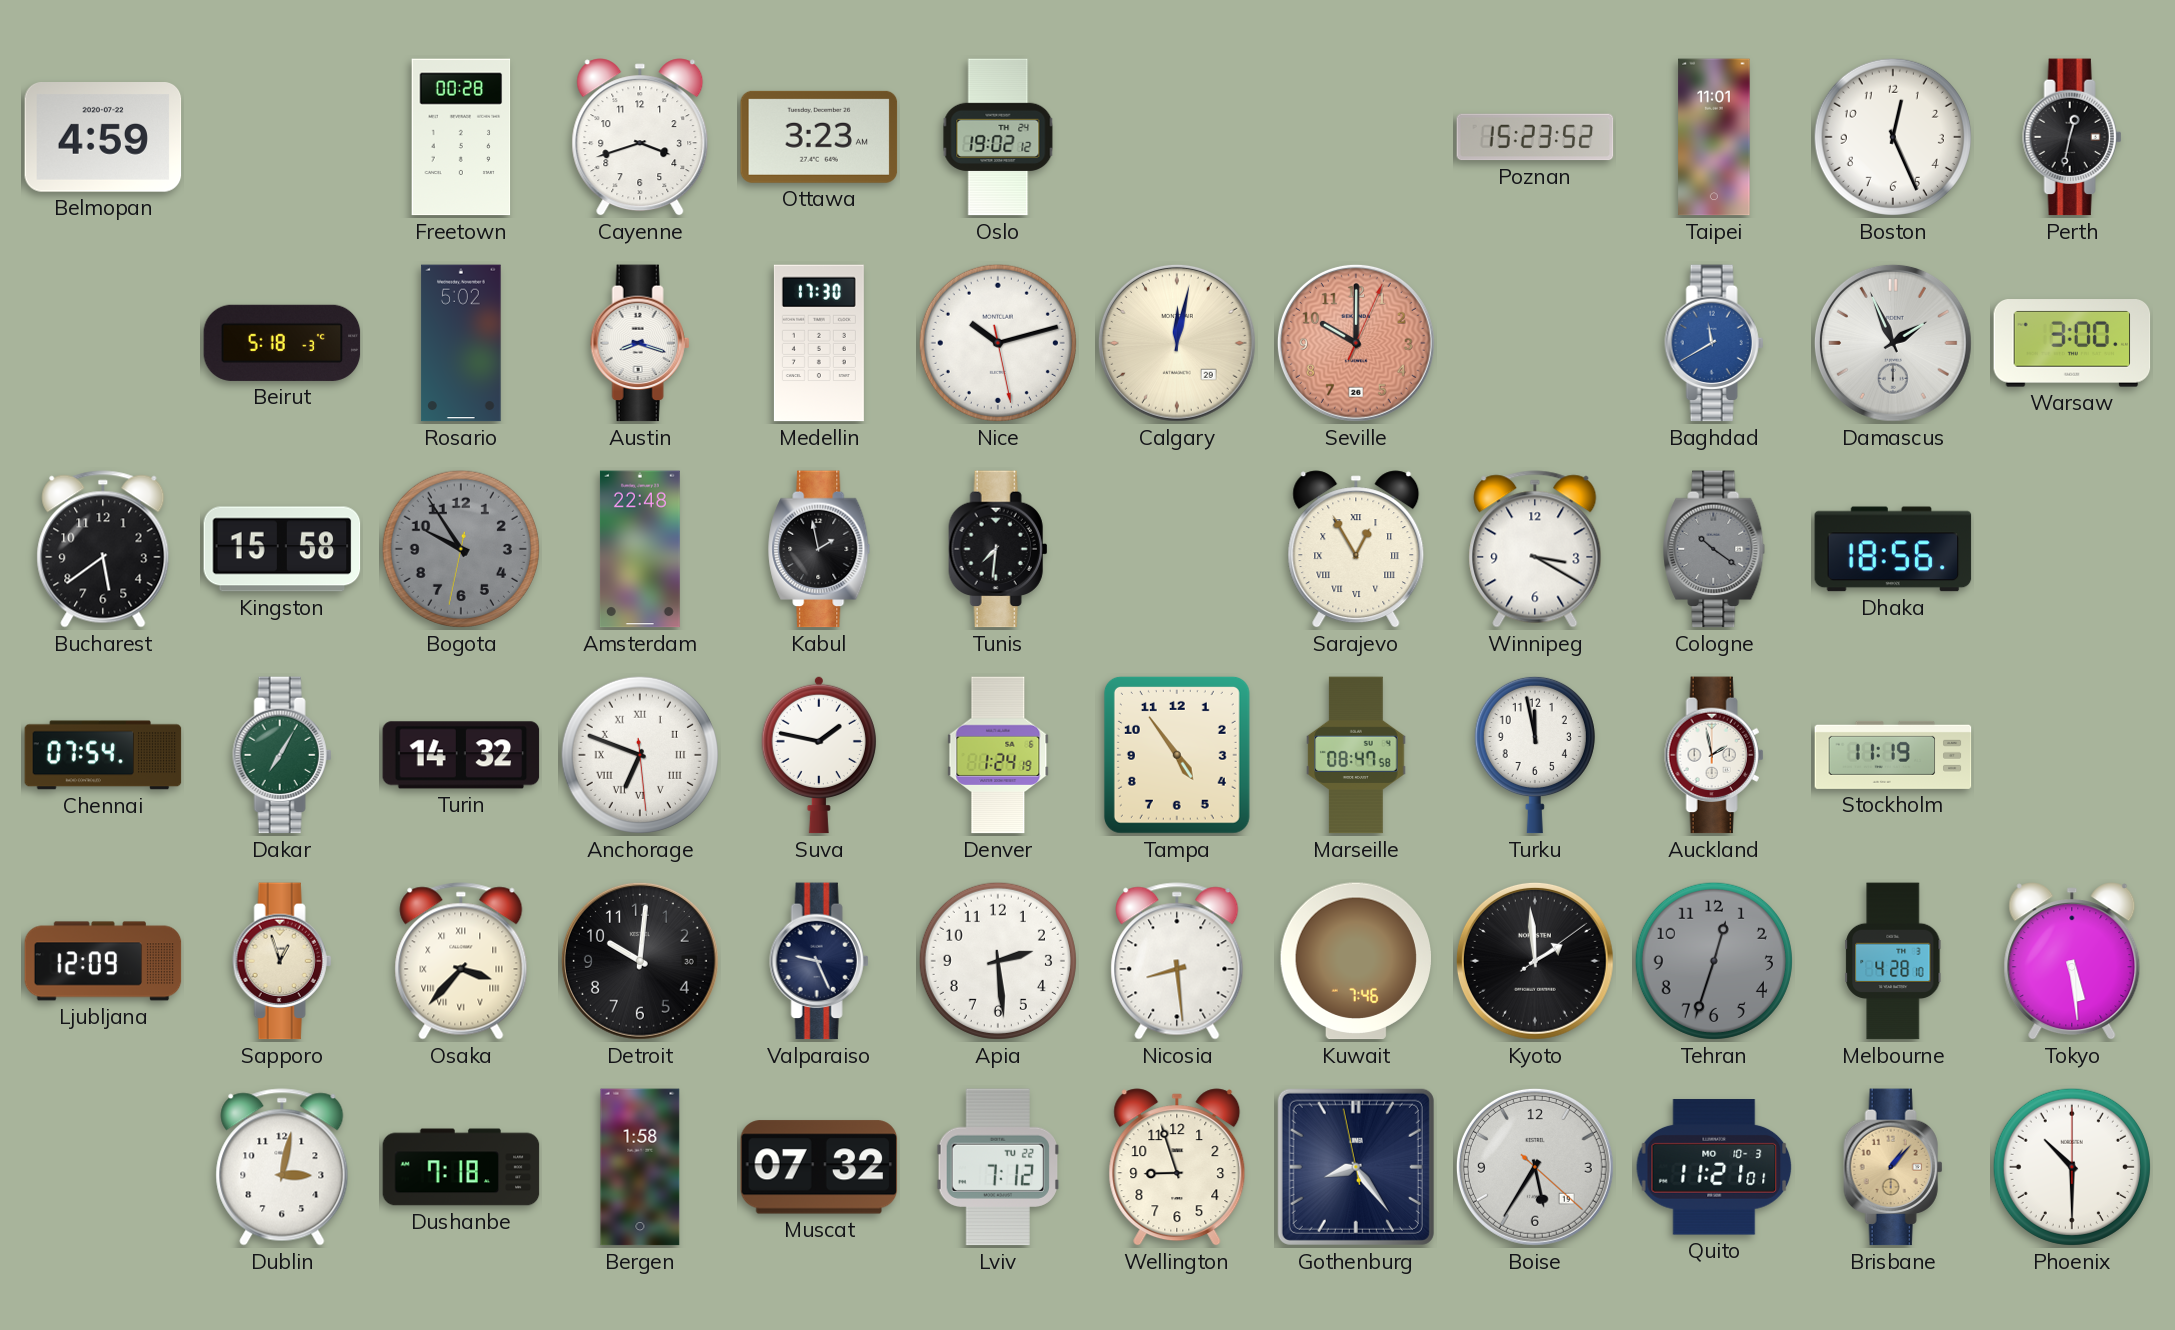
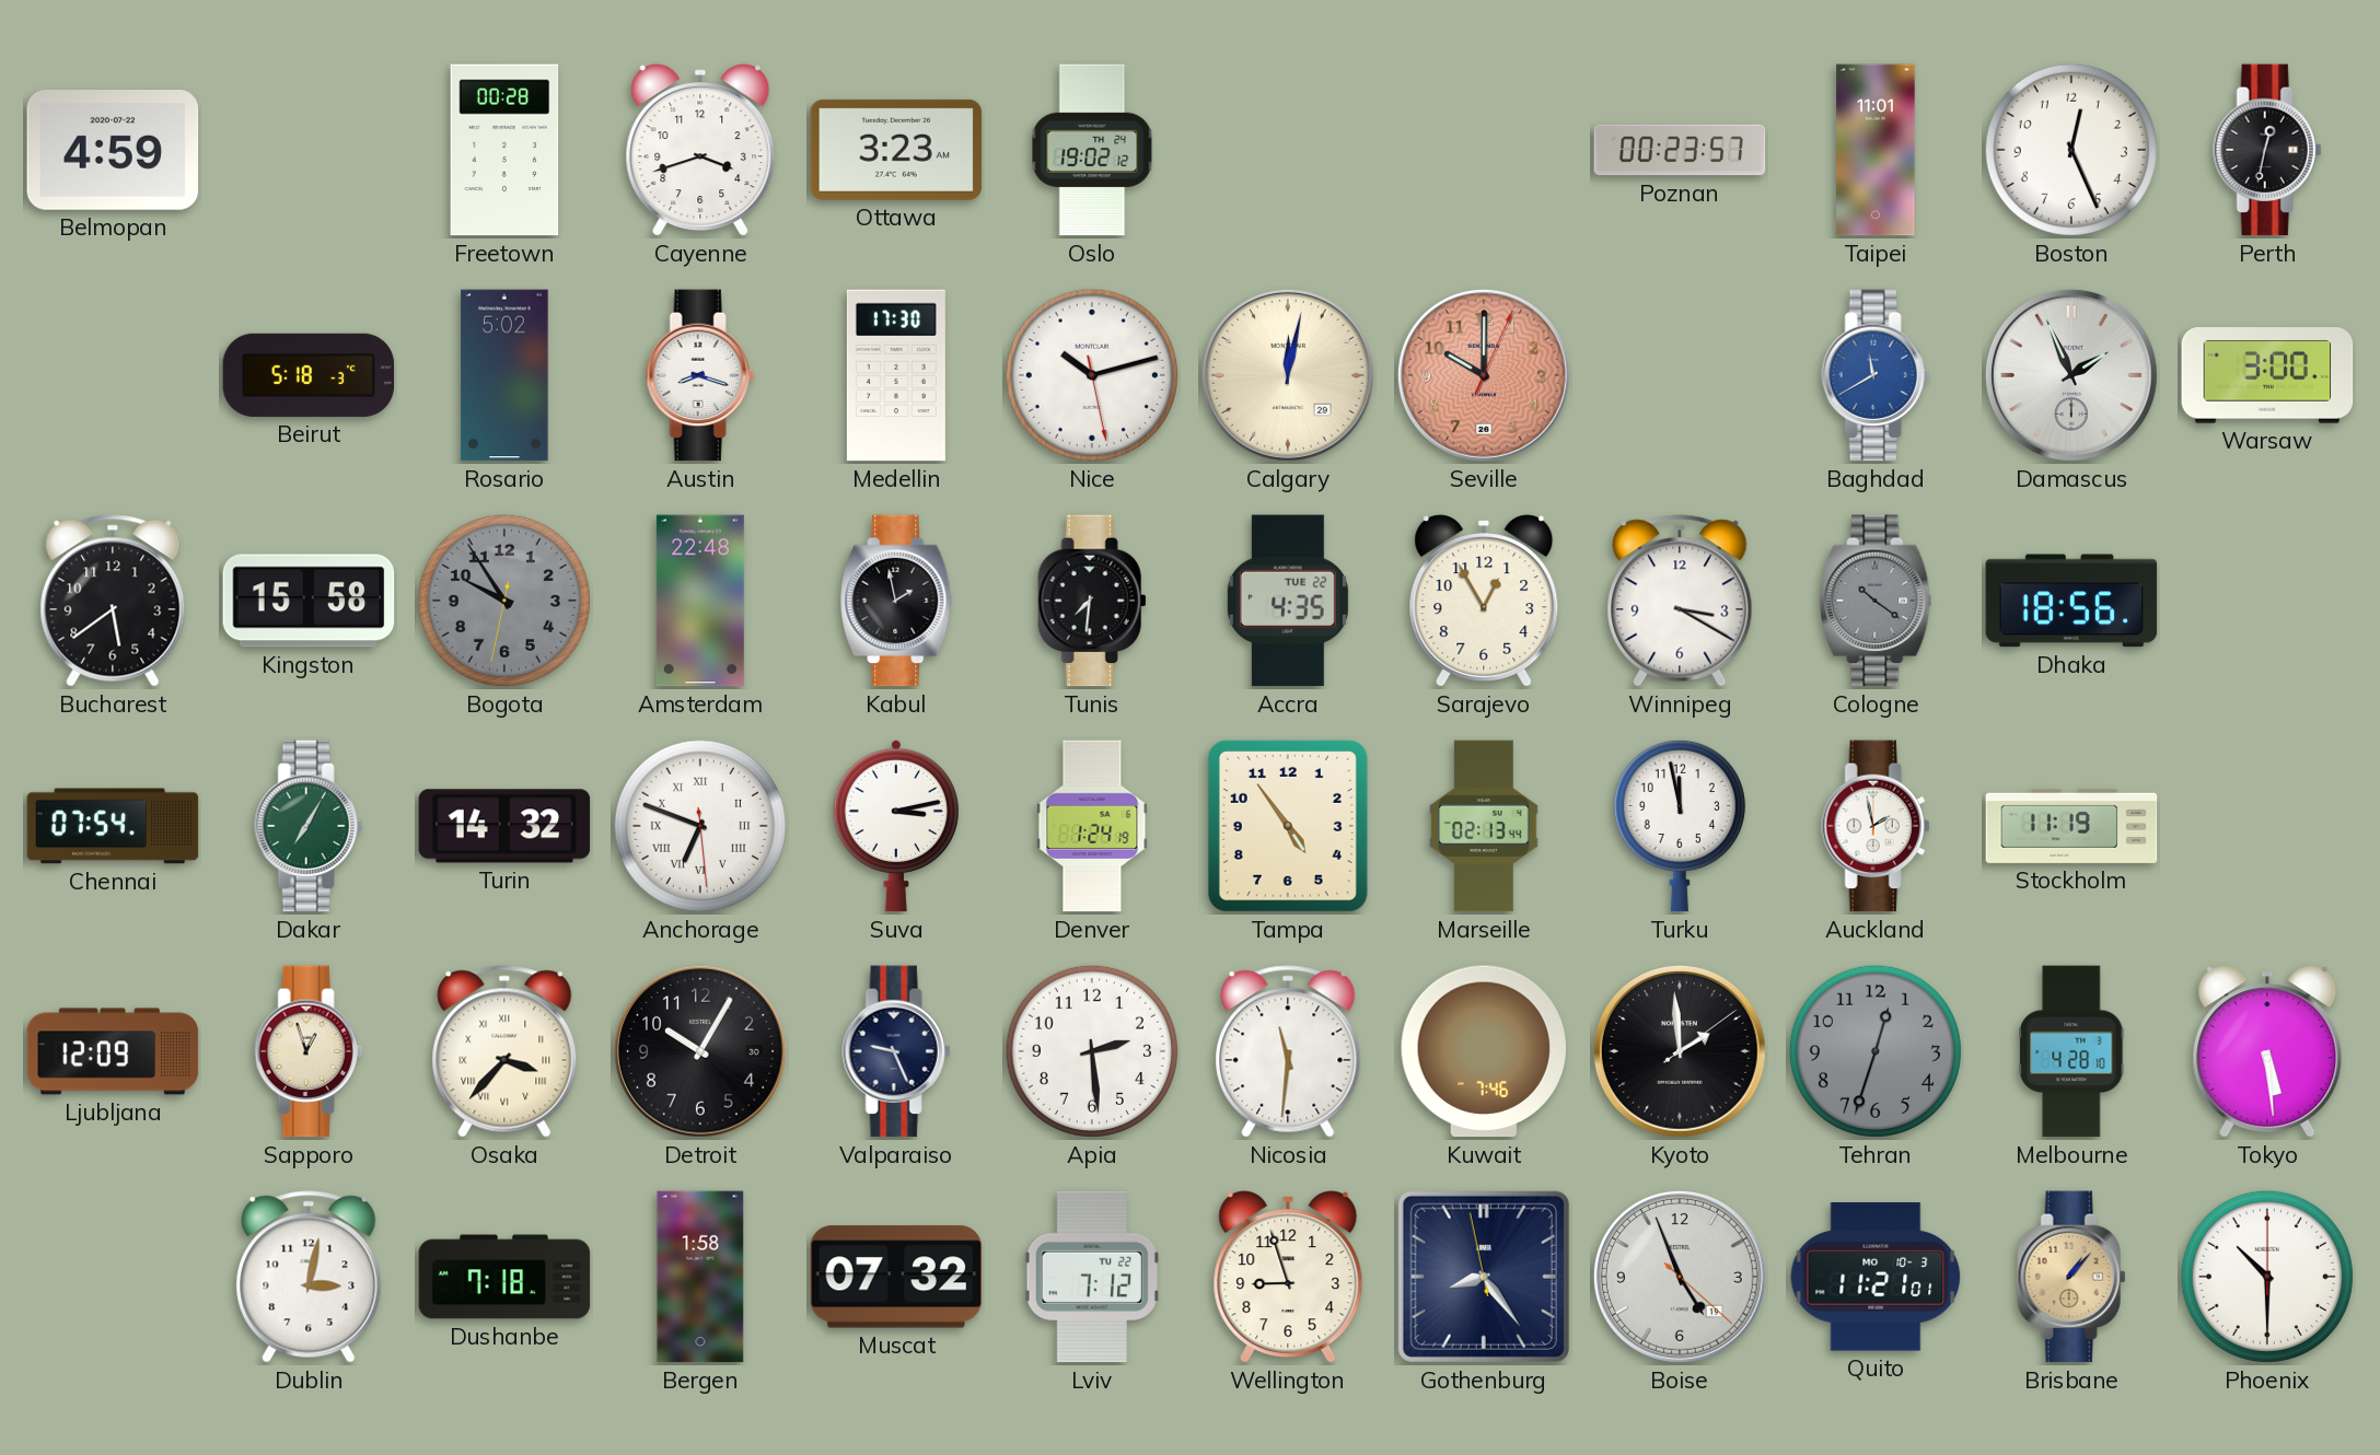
Poznan: 15:23 -> 00:23 (1680, 150)
Accra: none -> 4:35 (1288, 601)
Sarajevo numerals: Roman -> Arabic (1484, 601)
Suva: 1:47 -> 3:13 (896, 826)
Marseille: 08:47 -> 02:13 (1484, 826)
Detroit: 10:01 -> 10:05 (700, 1051)
Nicosia: 8:29 -> 11:31 (1288, 1051)
Boise: 5:35 -> 4:56 (1680, 1277)
